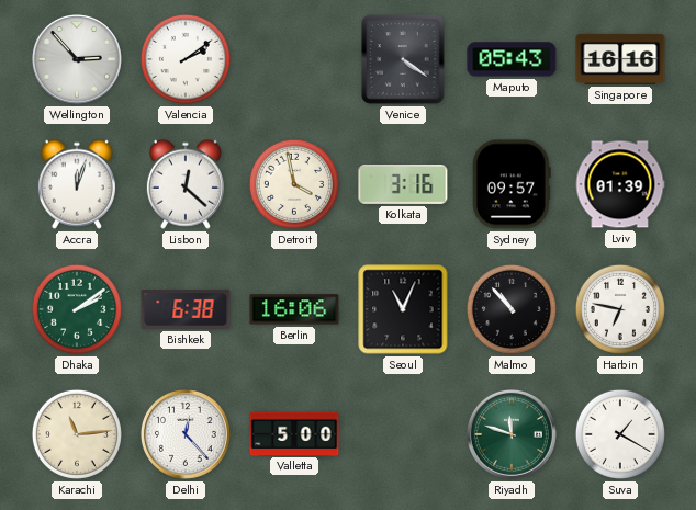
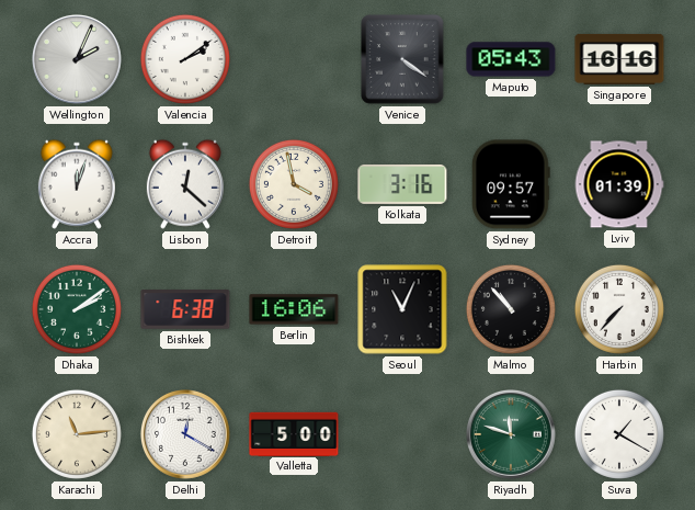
Wellington: 2:53 -> 2:04 (78, 60)
Harbin: 6:47 -> 7:37 (619, 309)
Delhi: 12:23 -> 12:20 (186, 435)
